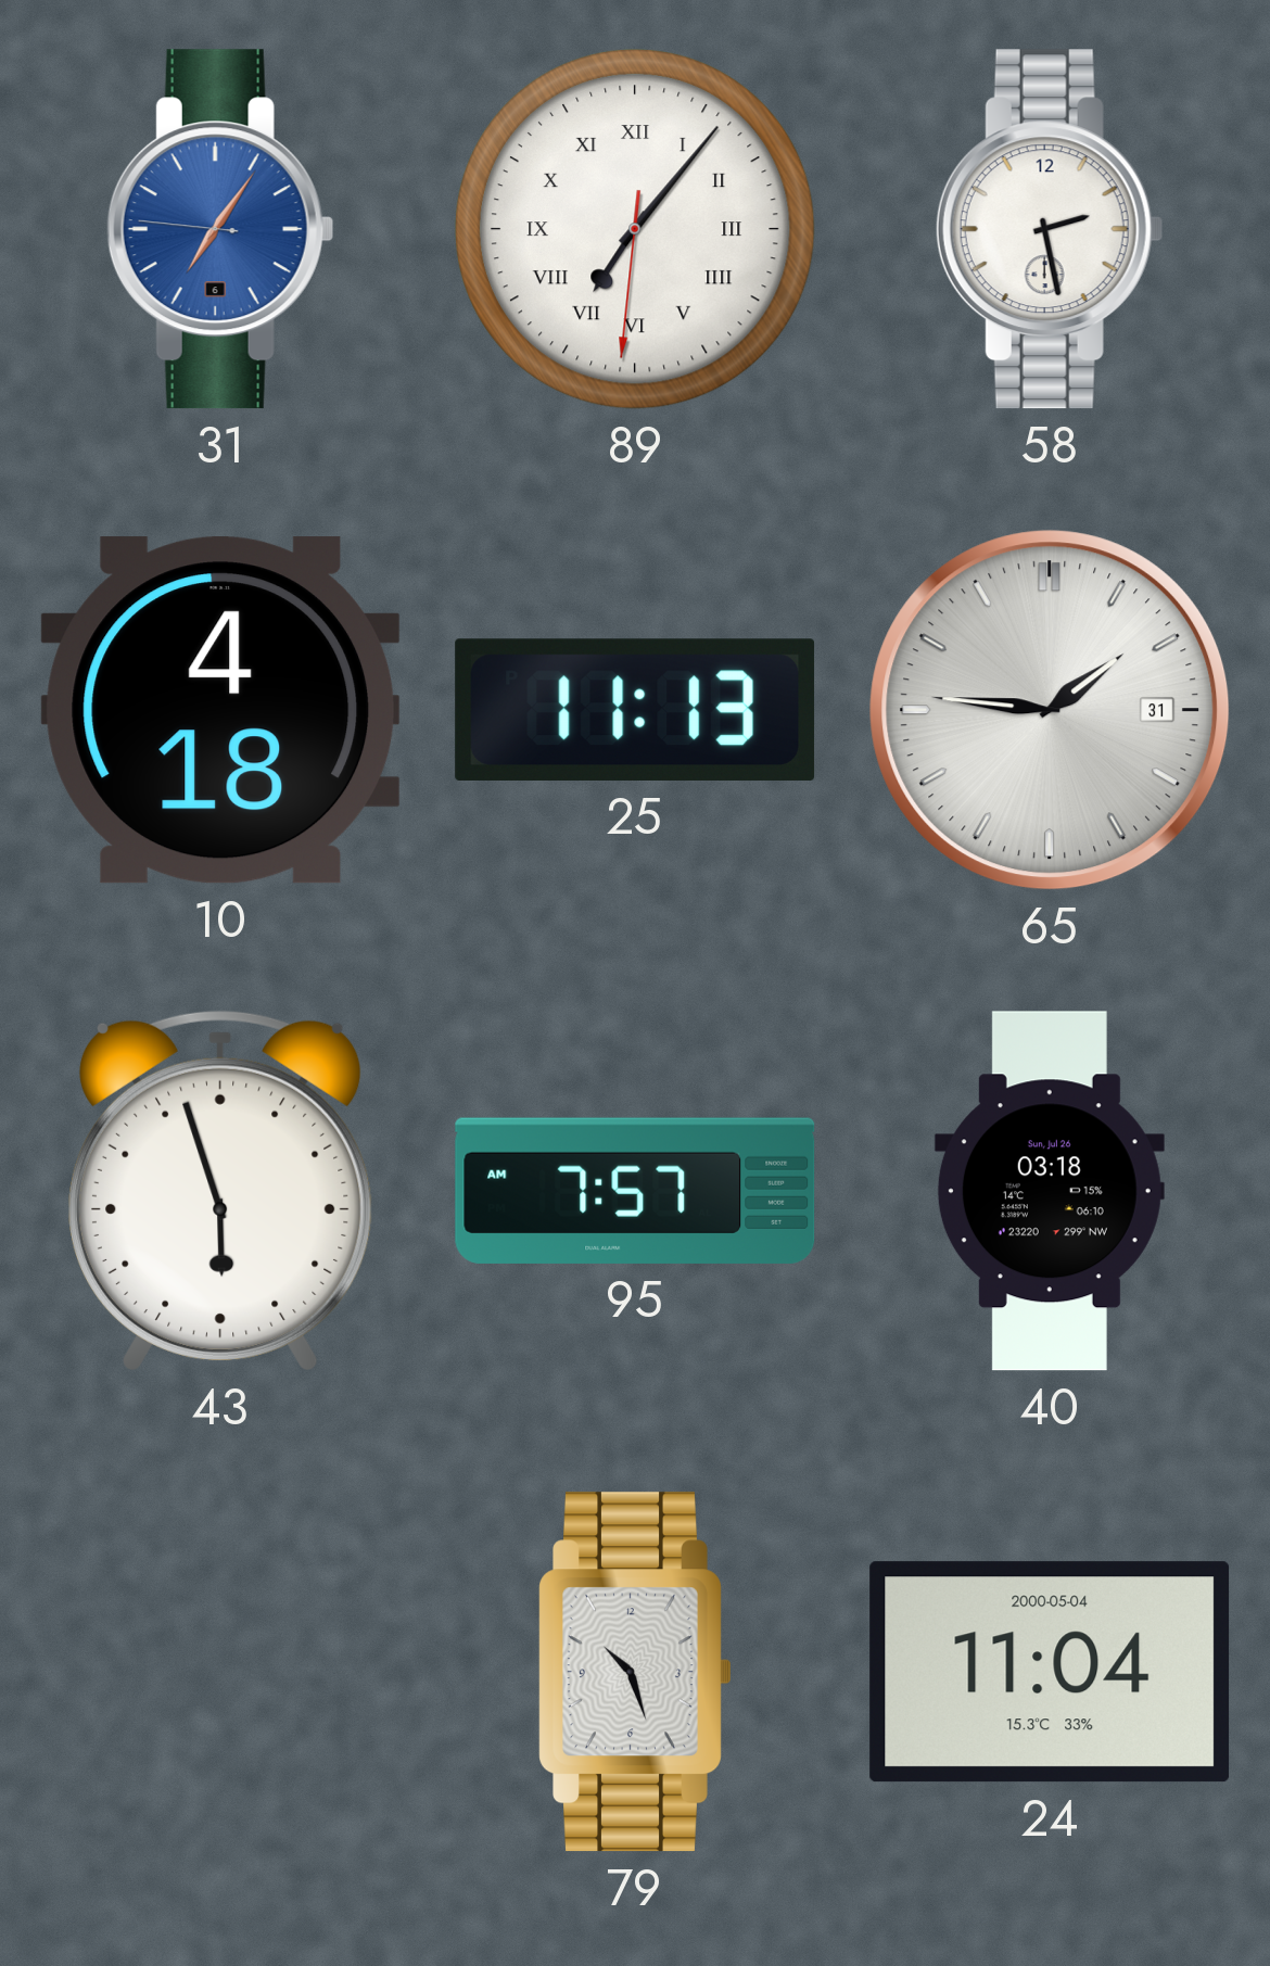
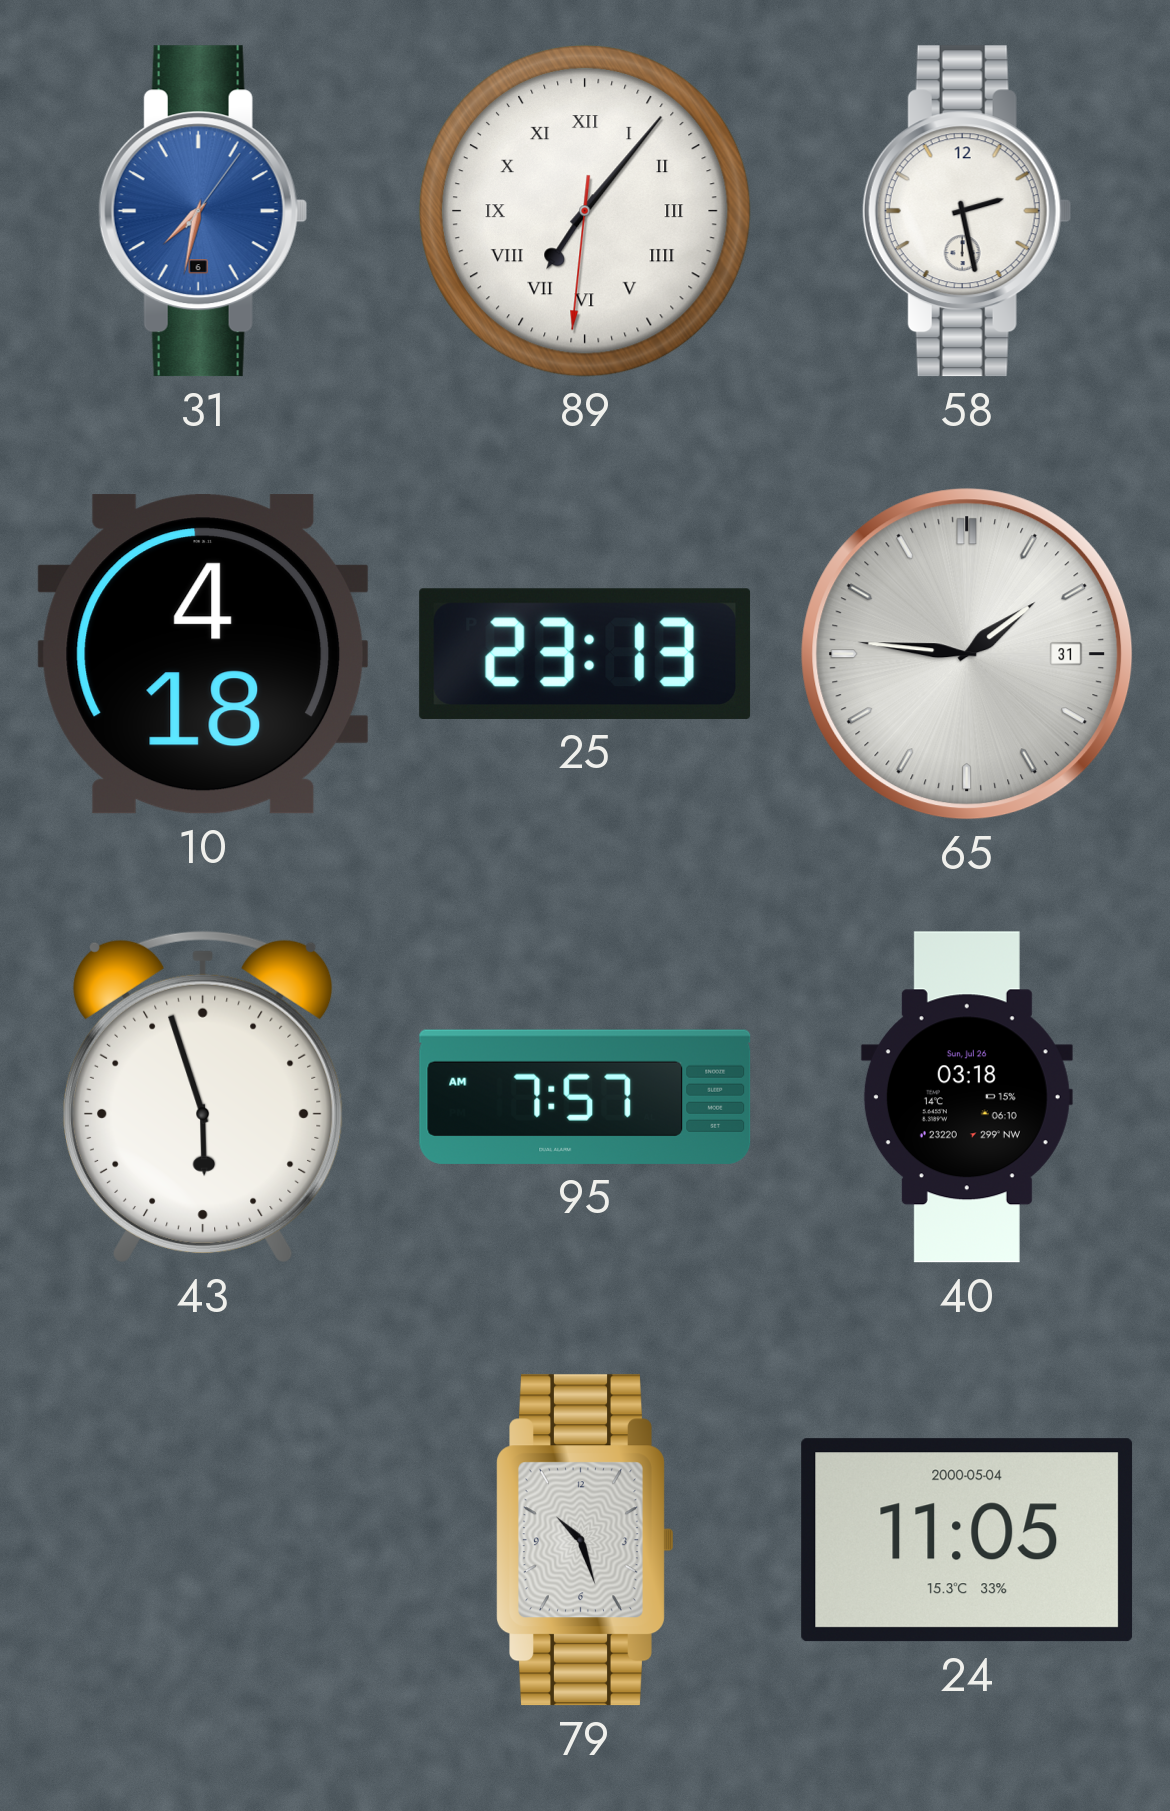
31: 7:05 -> 7:32 (203, 211)
25: 11:13 -> 23:13 (585, 654)
24: 11:04 -> 11:05 (967, 1540)
